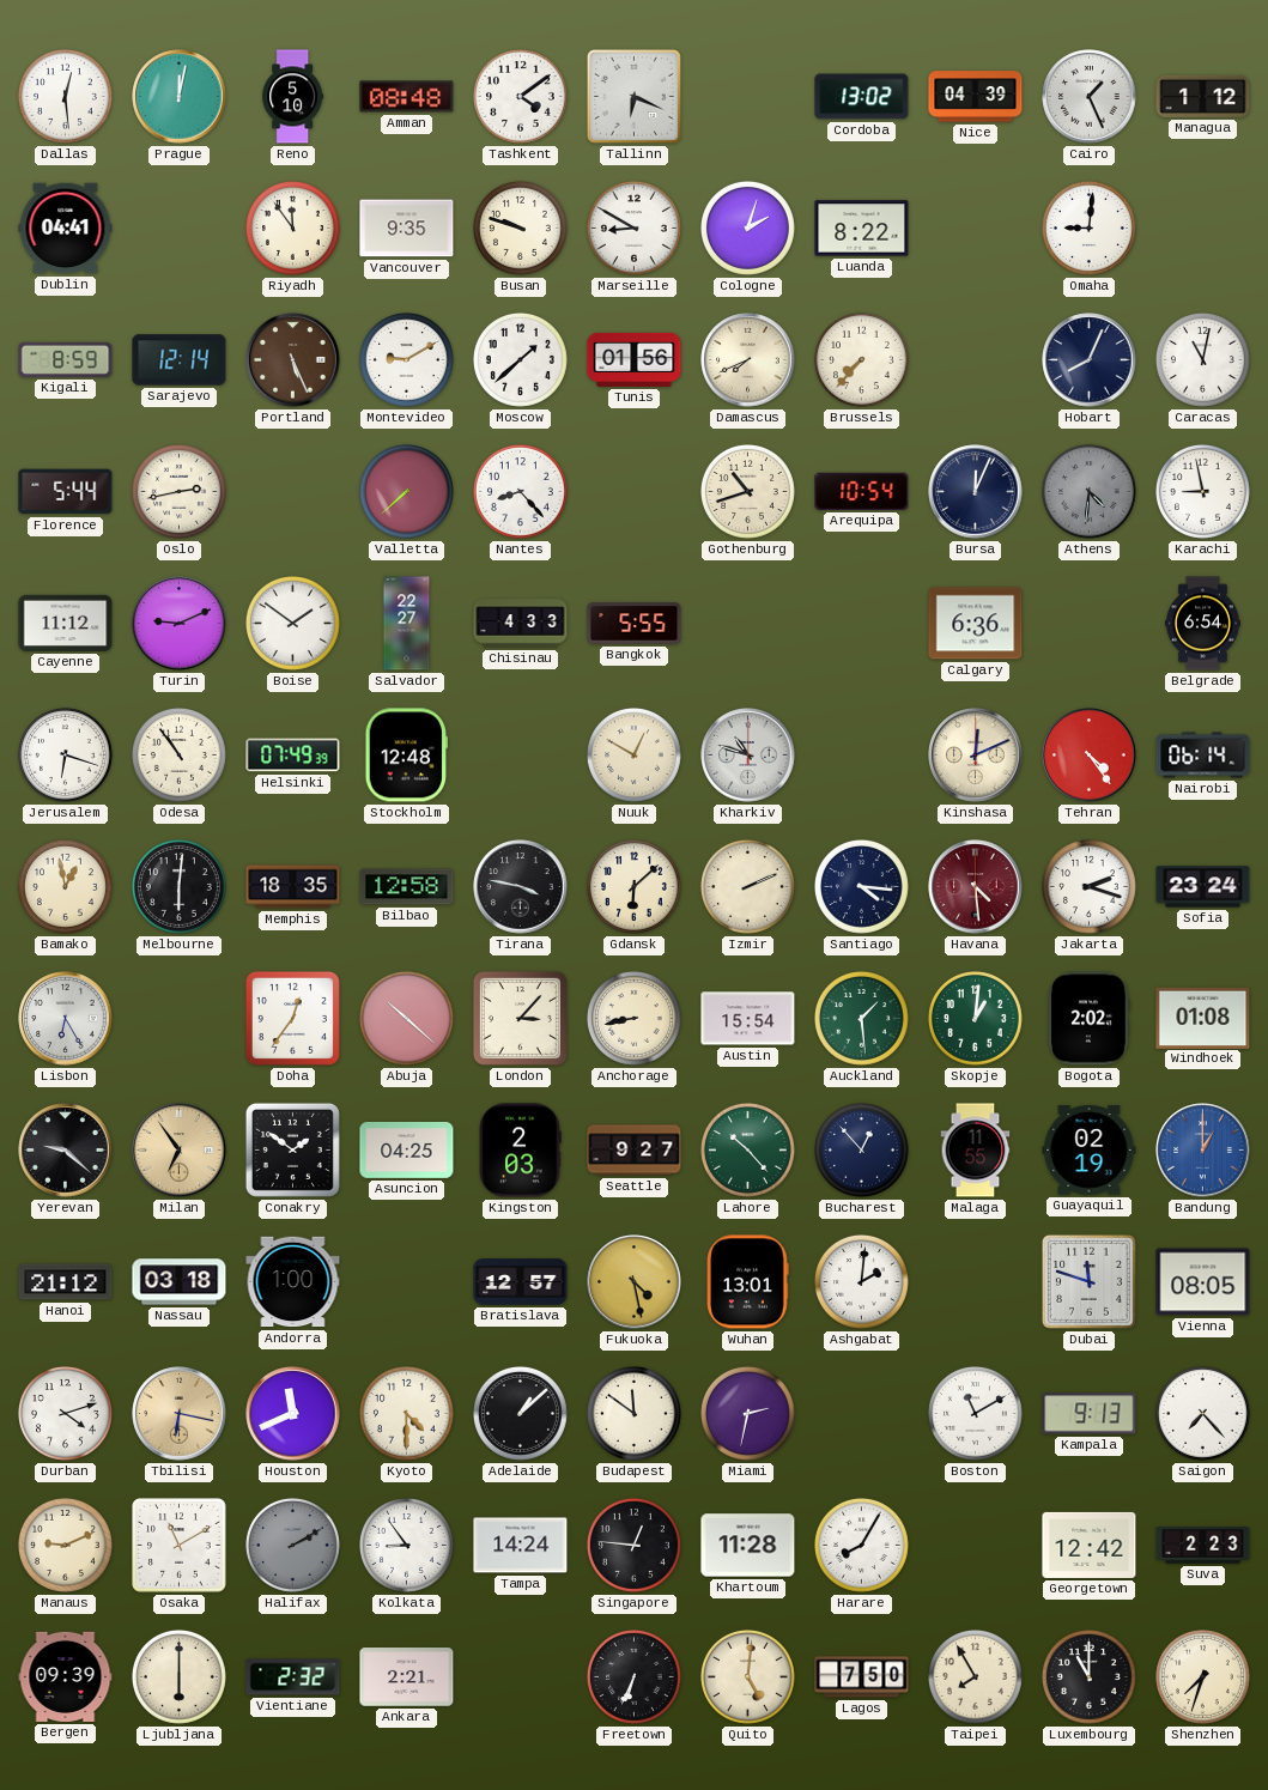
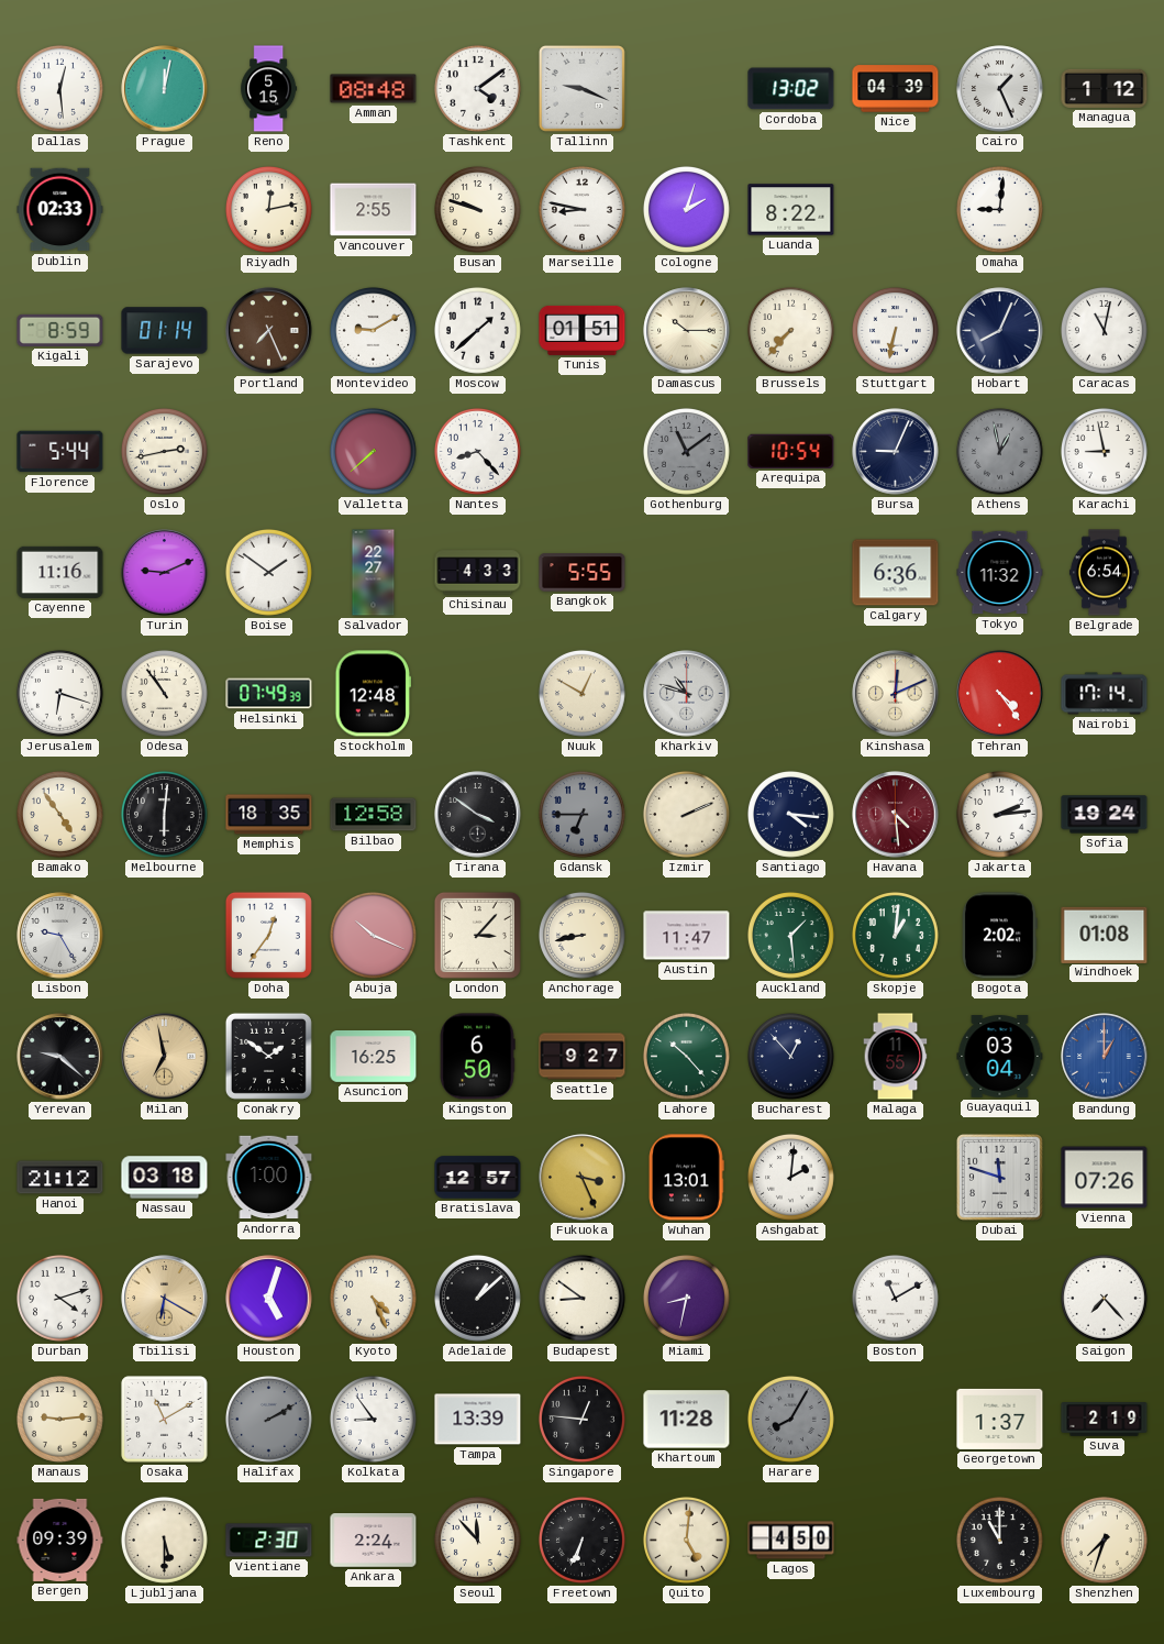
Reno: 5:10 -> 5:15 (269, 89)
Tallinn: 6:19 -> 9:19 (581, 88)
Dublin: 04:41 -> 02:33 (60, 210)
Riyadh: 11:54 -> 12:13 (268, 209)
Vancouver: 9:35 -> 2:55 (374, 210)
Marseille: 8:50 -> 8:47 (581, 209)
Sarajevo: 12:14 -> 01:14 (165, 331)
Portland: 5:26 -> 7:26 (269, 331)
Tunis: 01:56 -> 01:51 (583, 330)
Damascus: 7:41 -> 10:15 (687, 331)
Stuttgart: none -> 6:32 (895, 330)
Gothenburg: 10:42 -> 11:09 (686, 451)
Gothenburg dial: cream -> grey (686, 451)
Bursa: 12:04 -> 9:04 (896, 452)
Athens: 4:31 -> 12:58 (999, 451)
Cayenne: 11:12 -> 11:16 (60, 572)
Tokyo: none -> 11:32 (1000, 573)
Nairobi: 06:14 -> 17:14 (1105, 694)
Bamako: 12:58 -> 4:54 (59, 814)
Tirana: 3:47 -> 3:51 (478, 815)
Gdansk: 6:08 -> 6:45 (581, 814)
Gdansk dial: cream -> grey (581, 814)
Jakarta: 2:18 -> 2:14 (999, 814)
Sofia: 23:24 -> 19:24 (1105, 815)
Lisbon: 6:25 -> 9:25 (60, 936)
Abuja: 10:22 -> 10:19 (373, 935)
Austin: 15:54 -> 11:47 (687, 936)
Milan: 6:54 -> 6:58 (165, 1057)
Asuncion: 04:25 -> 16:25 (374, 1057)
Kingston: 2:03 -> 6:50 (477, 1057)
Guayaquil: 02:19 -> 03:04 (1000, 1057)
Fukuoka: 4:28 -> 3:26 (583, 1178)
Vienna: 08:05 -> 07:26 (1105, 1178)
Tbilisi: 6:17 -> 6:20 (165, 1299)
Houston: 11:41 -> 5:03 (269, 1299)
Kyoto: 4:30 -> 4:26 (373, 1298)
Budapest: 11:51 -> 8:51 (581, 1298)
Miami: 2:32 -> 8:32 (686, 1298)
Kampala: 9:13 -> none (1090, 1414)
Manaus: 9:11 -> 9:14 (59, 1419)
Tampa: 14:24 -> 13:39 (478, 1420)
Harare dial: white -> grey (790, 1419)
Georgetown: 12:42 -> 1:37 (1000, 1419)
Suva: 2:23 -> 2:19 (1105, 1420)
Ljubljana: 6:00 -> 5:30 (164, 1540)
Vientiane: 2:32 -> 2:30 (269, 1541)
Ankara: 2:21 -> 2:24 (374, 1541)
Seoul: none -> 11:53 (477, 1540)
Lagos: 7:50 -> 4:50 (791, 1541)
Taipei: 7:55 -> none (975, 1676)
